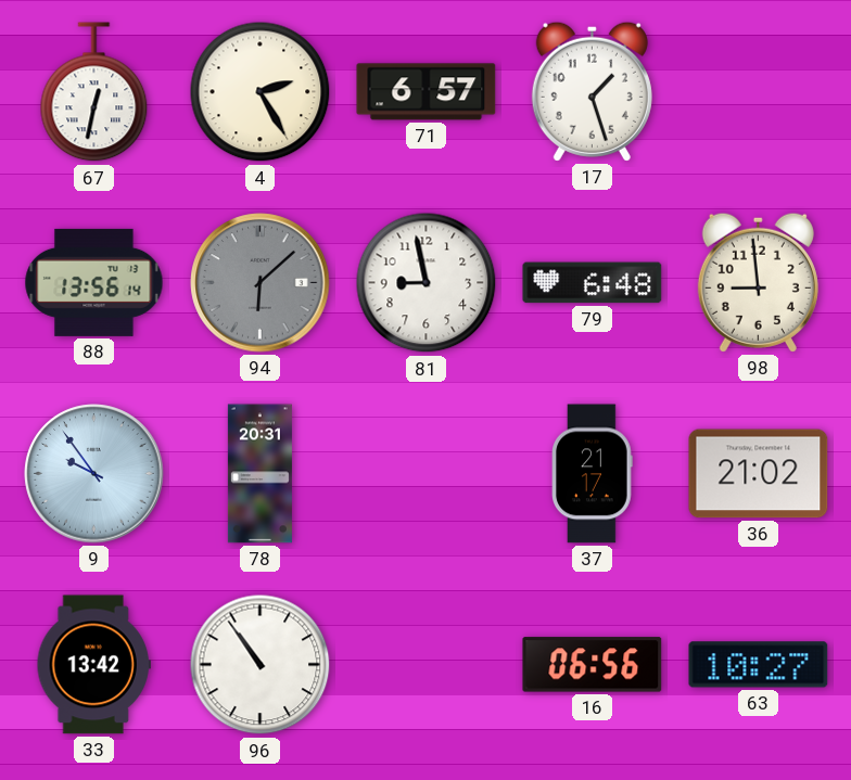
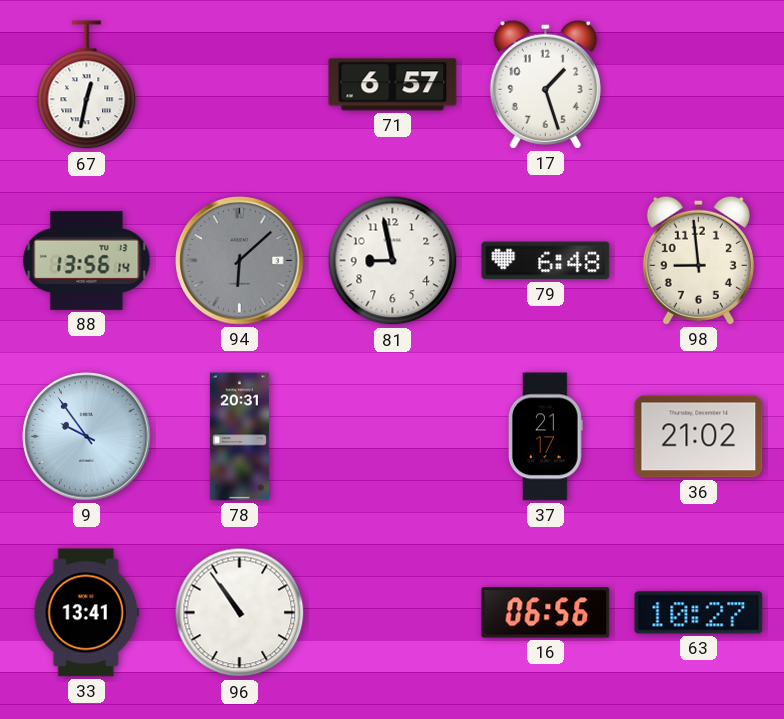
4: 2:25 -> none (261, 92)
33: 13:42 -> 13:41 (86, 613)
